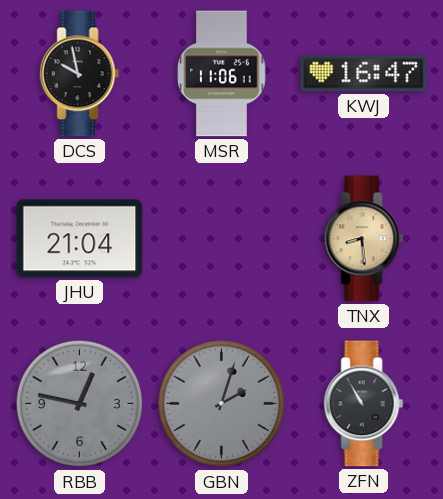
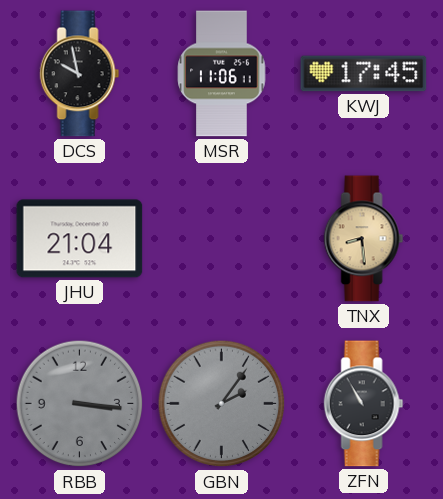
KWJ: 16:47 -> 17:45 (364, 74)
RBB: 12:47 -> 3:16 (80, 404)
GBN: 2:03 -> 2:06 (222, 404)
